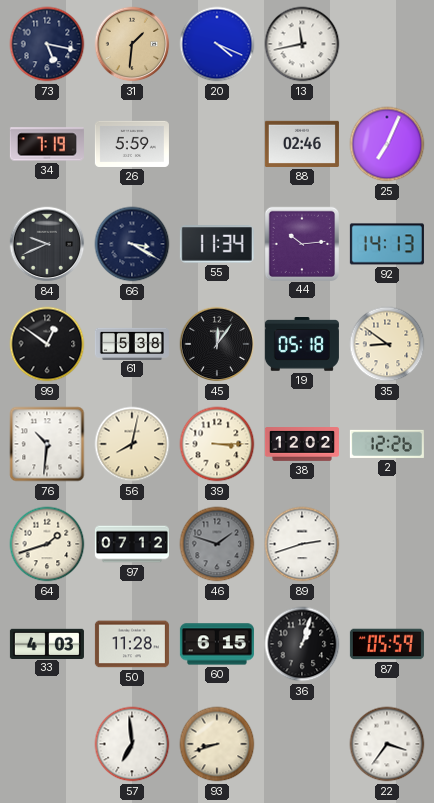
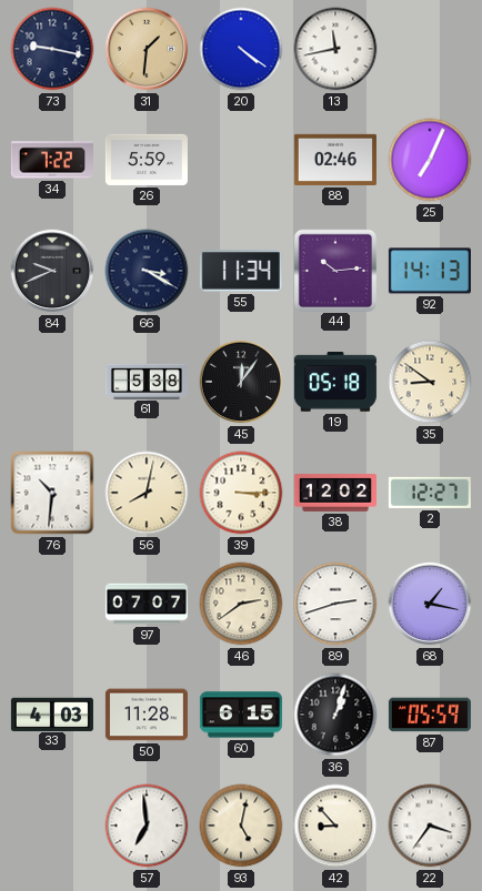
73: 5:17 -> 9:17 (52, 49)
20: 4:19 -> 4:21 (241, 49)
34: 7:19 -> 7:22 (52, 160)
99: 12:51 -> none (47, 344)
2: 12:26 -> 12:27 (430, 493)
64: 1:42 -> none (47, 544)
97: 07:12 -> 07:07 (147, 604)
46: 1:48 -> 2:39 (241, 604)
46 dial: grey -> cream (241, 604)
68: none -> 1:17 (430, 604)
93: 8:42 -> 5:02 (241, 826)
42: none -> 8:53 (335, 826)
